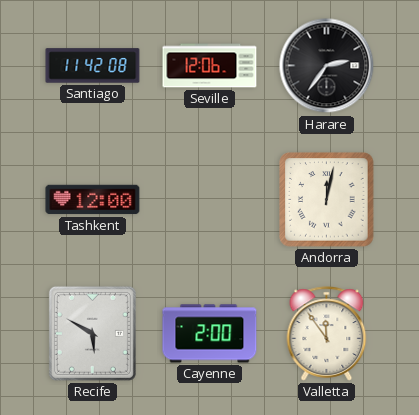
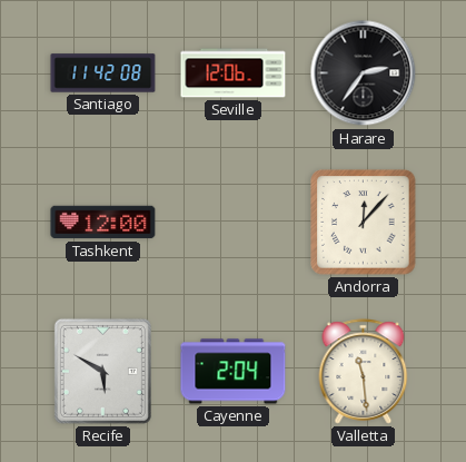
Andorra: 12:02 -> 12:07 (364, 223)
Cayenne: 2:00 -> 2:04 (234, 372)
Valletta: 11:54 -> 11:29 (364, 372)
